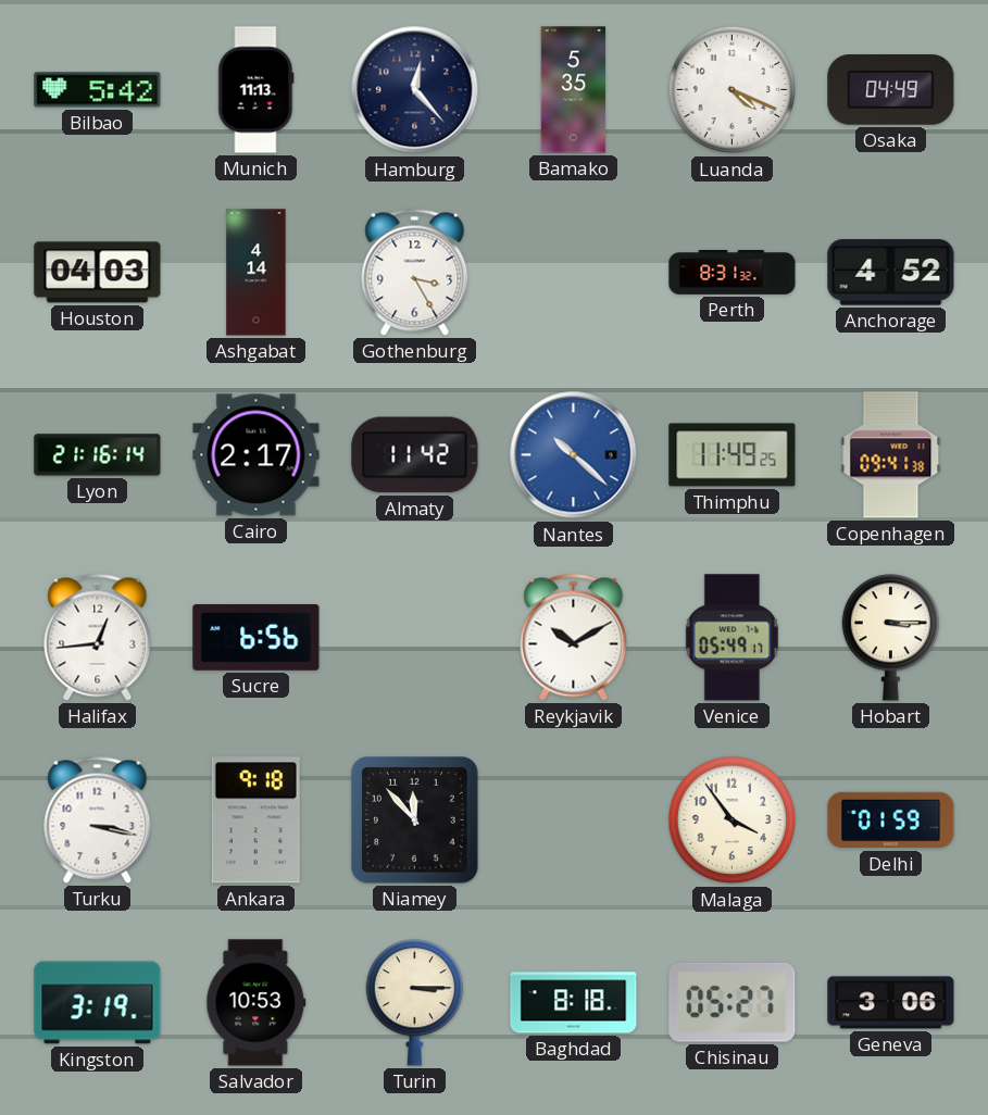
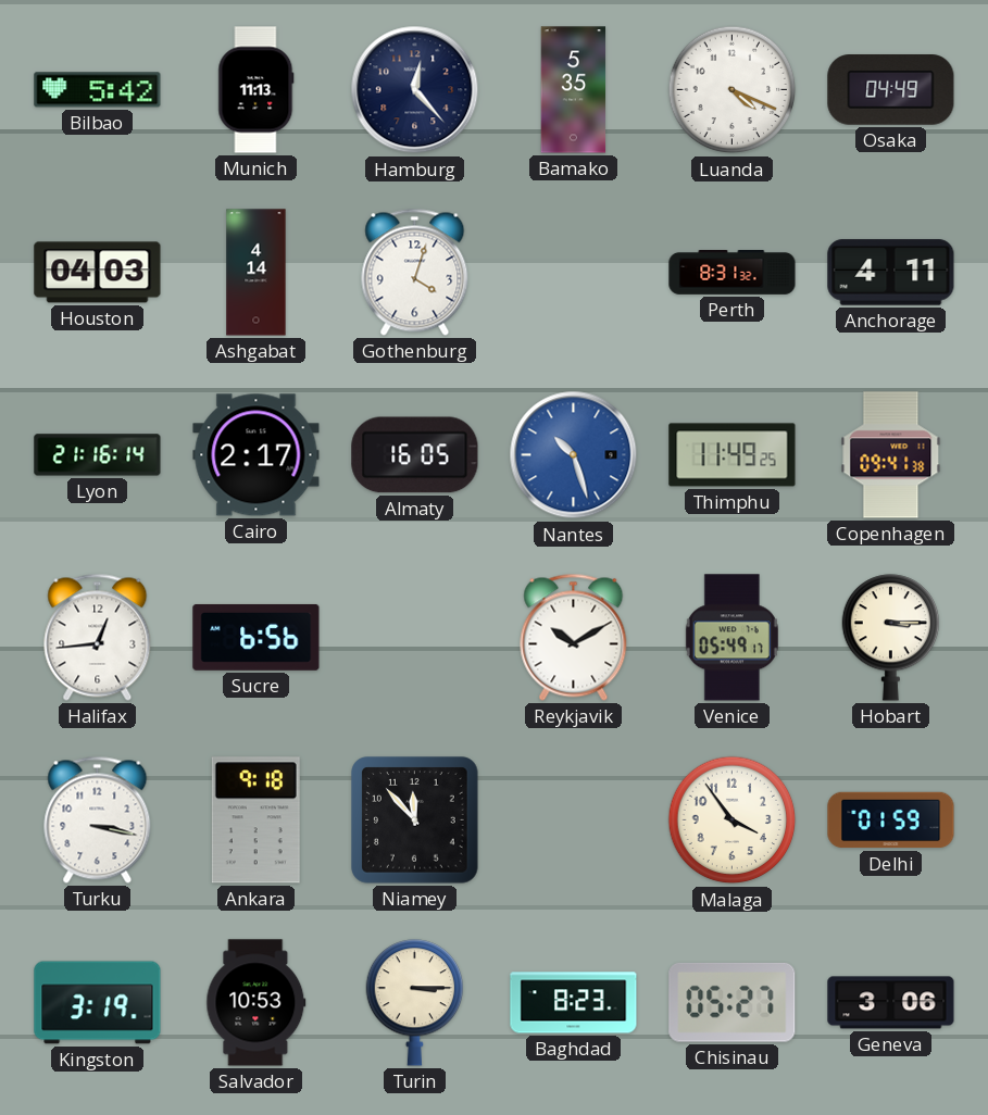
Gothenburg: 3:25 -> 4:03 (415, 272)
Anchorage: 4:52 -> 4:11 (891, 273)
Almaty: 11:42 -> 16:05 (415, 455)
Nantes: 10:22 -> 10:27 (574, 455)
Baghdad: 8:18 -> 8:23 (574, 1003)
